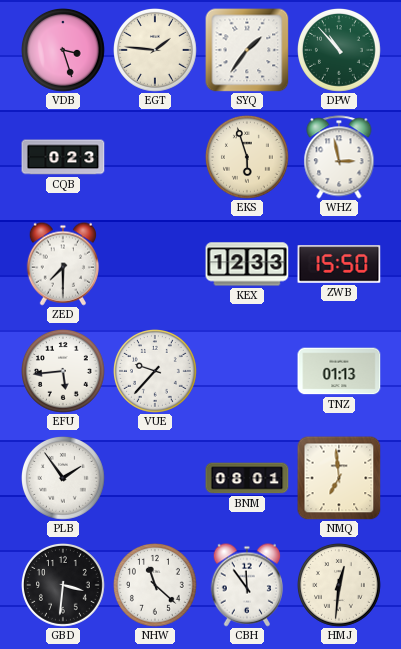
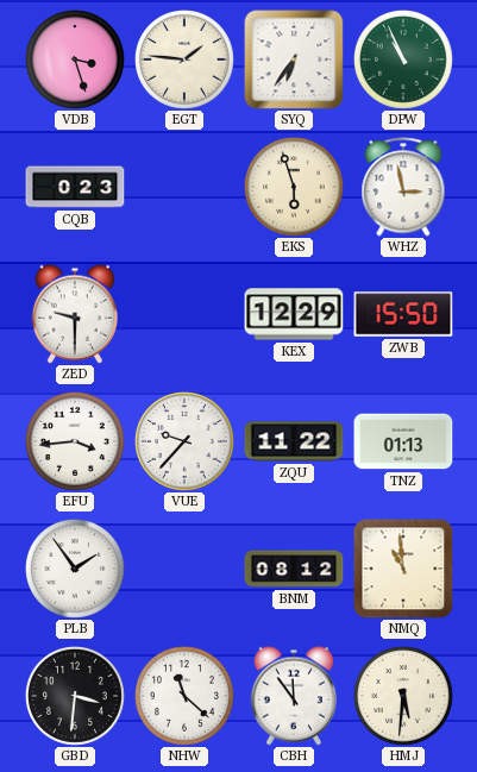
SYQ: 1:36 -> 6:36 (294, 59)
DPW: 10:53 -> 10:56 (404, 61)
ZED: 7:30 -> 9:30 (74, 314)
KEX: 12:33 -> 12:29 (294, 314)
EFU: 5:44 -> 3:44 (76, 443)
ZQU: none -> 11:22 (294, 441)
BNM: 08:01 -> 08:12 (294, 569)
NMQ: 6:59 -> 10:59 (403, 569)
HMJ: 12:31 -> 5:31 (404, 697)
